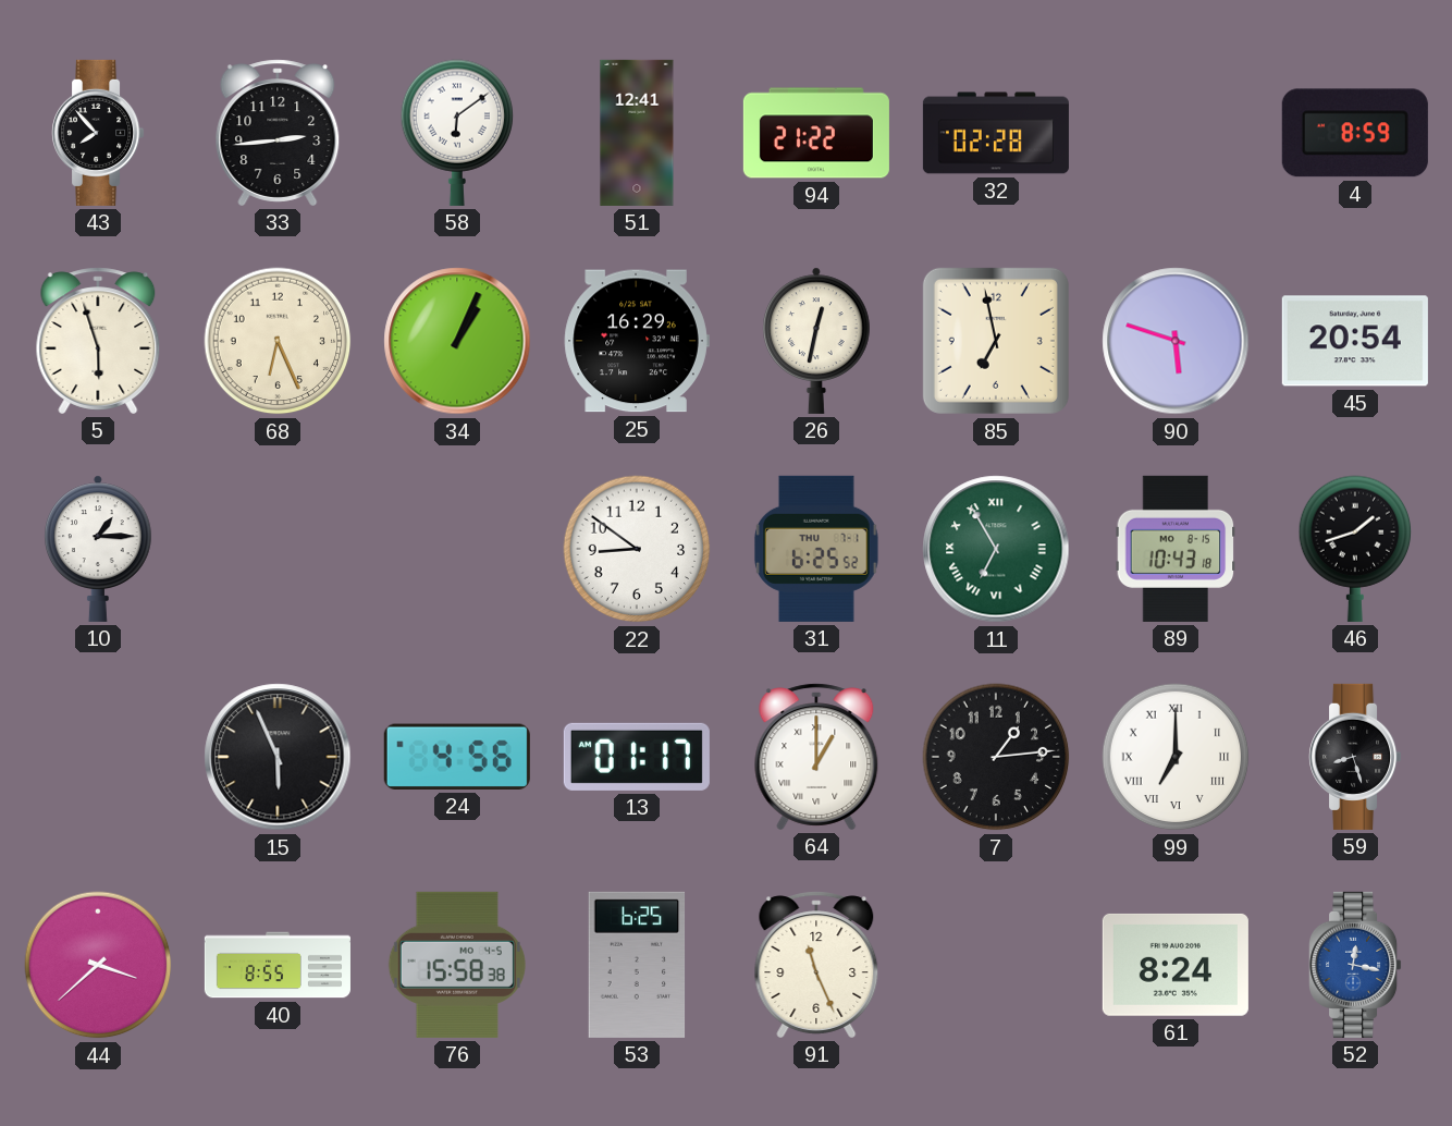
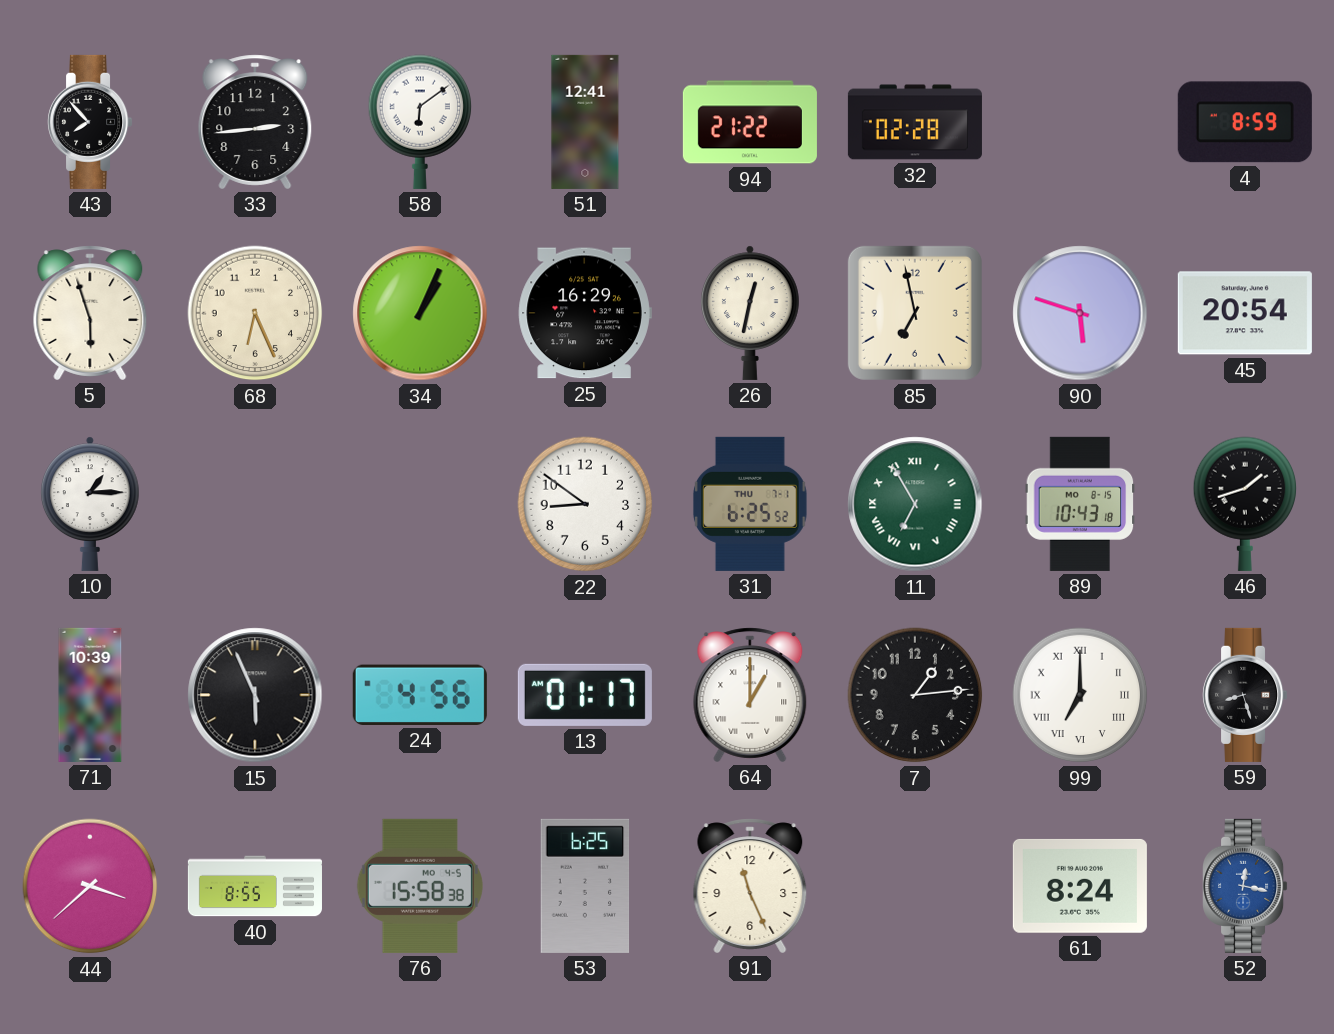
71: none -> 10:39 (90, 695)
